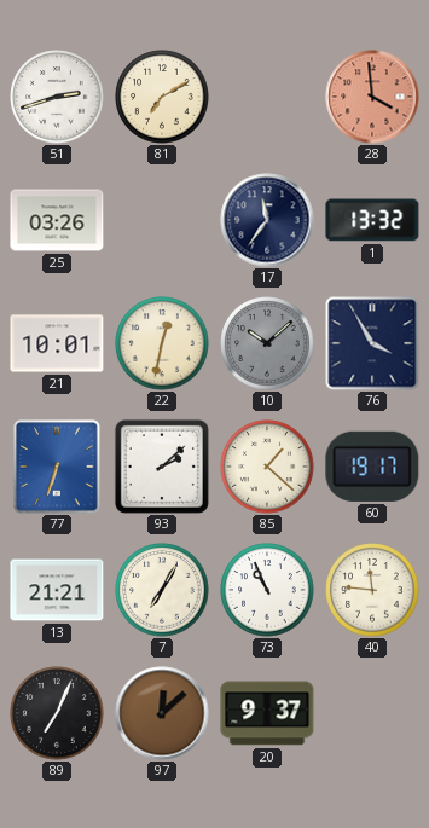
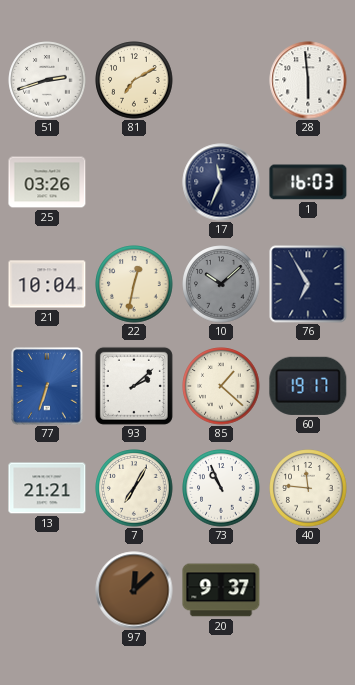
28: 3:59 -> 5:59 (308, 80)
28 dial: salmon -> white (308, 80)
17: 11:36 -> 11:34 (221, 182)
1: 13:32 -> 16:03 (308, 182)
21: 10:01 -> 10:04 (47, 284)
76: 3:55 -> 6:55 (308, 284)
89: 7:04 -> none (57, 713)
